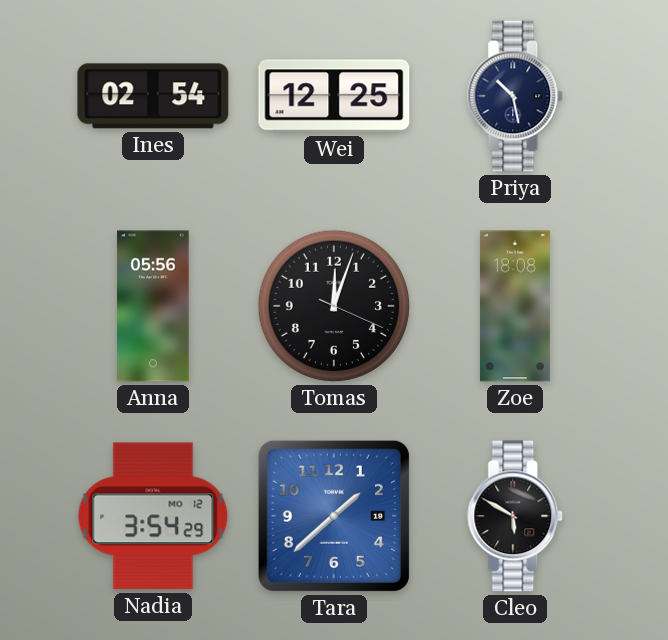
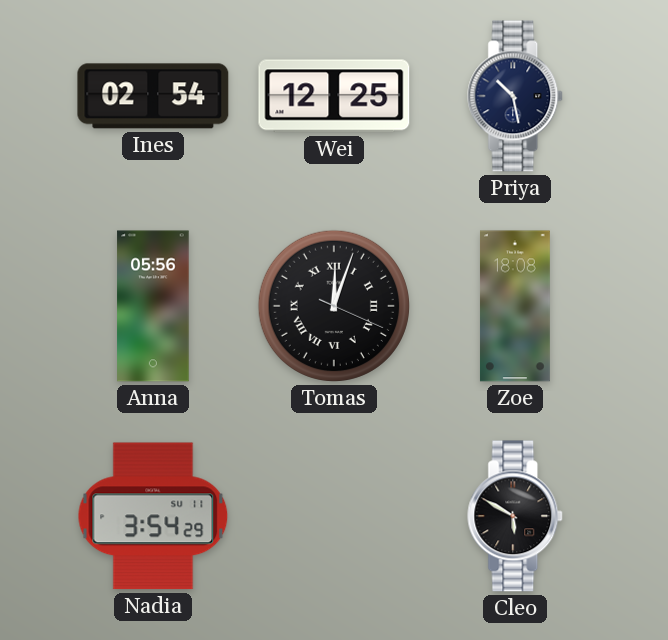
Tomas numerals: Arabic -> Roman (334, 306)
Nadia date: MO 12 -> SU 11 (153, 516)
Tara: 1:38 -> none (334, 516)
